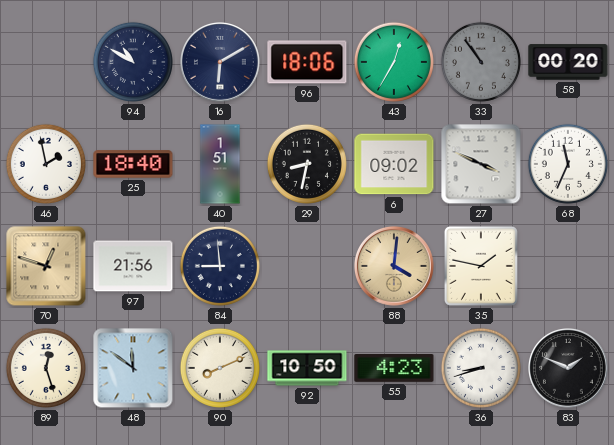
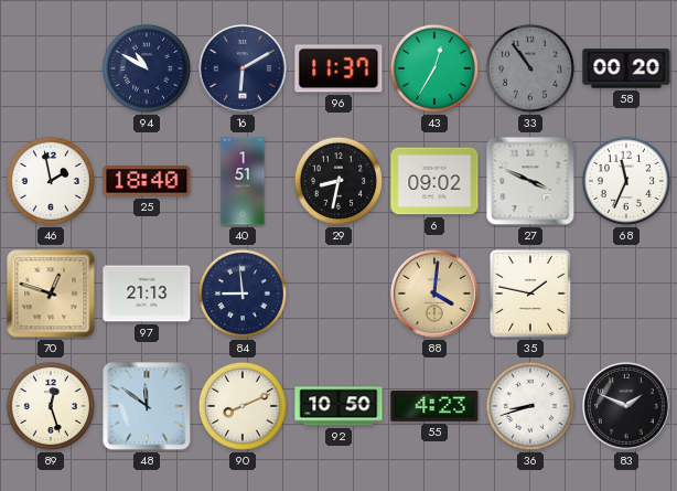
96: 18:06 -> 11:37 (338, 68)
97: 21:56 -> 21:13 (147, 293)
